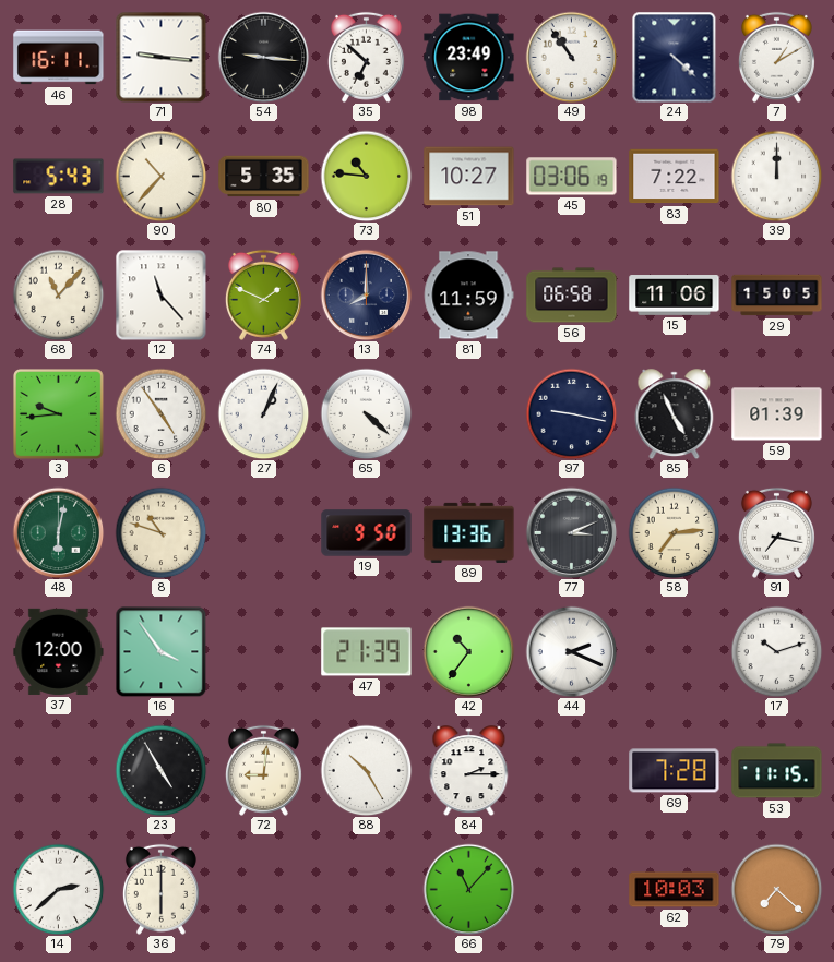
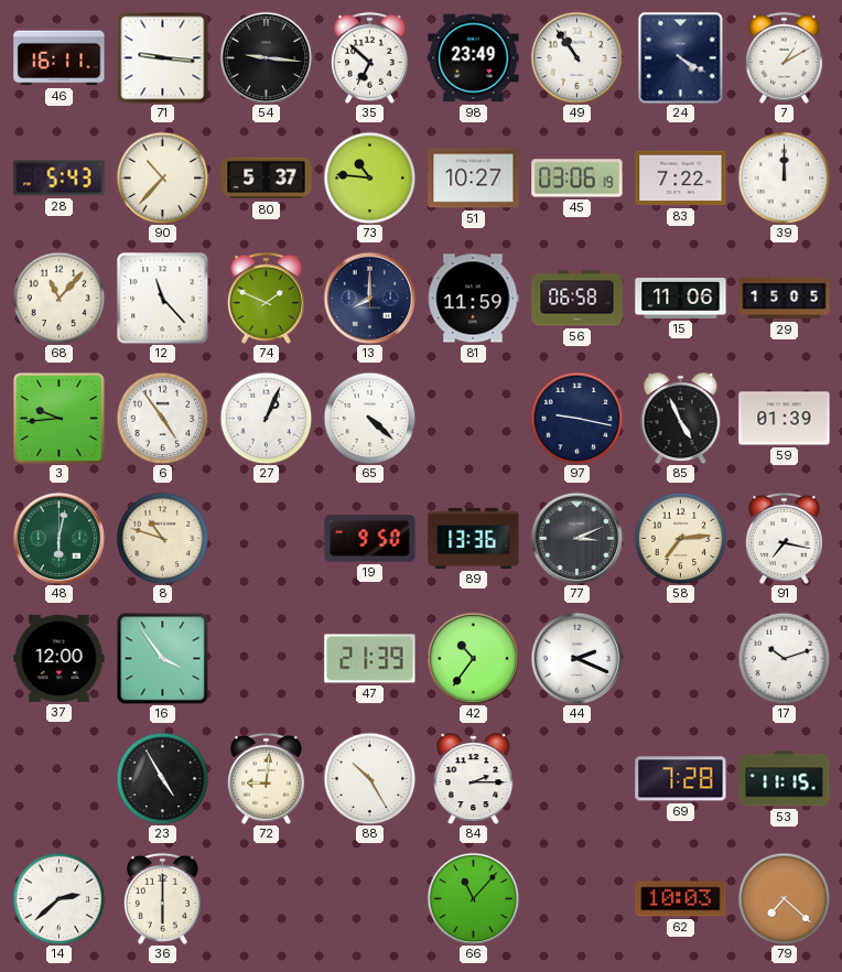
24: 4:22 -> 4:20 (681, 57)
80: 5:35 -> 5:37 (267, 179)
